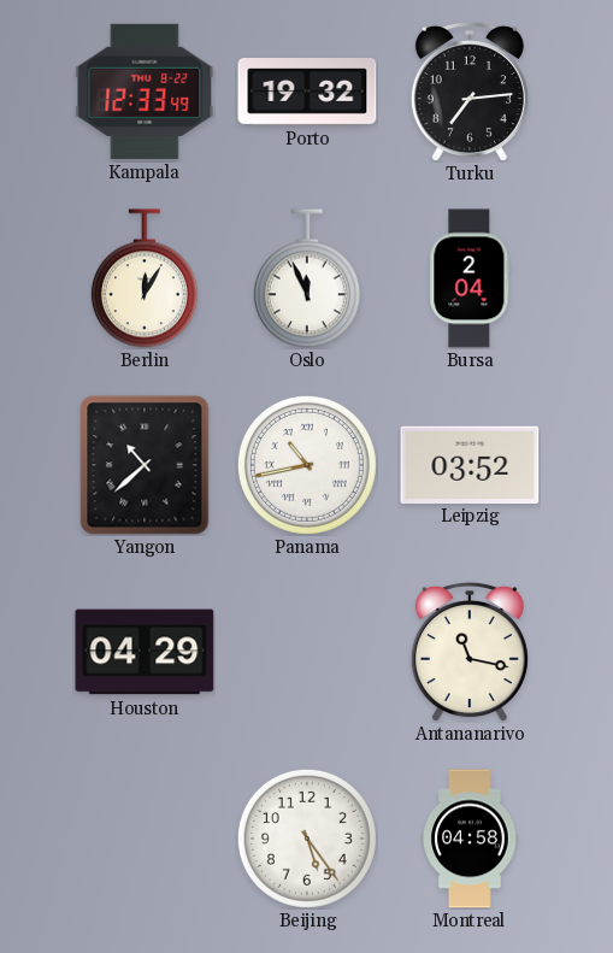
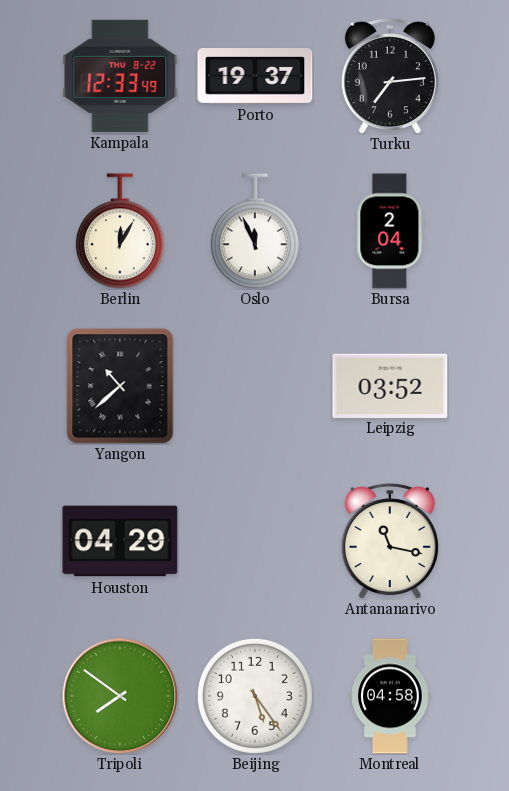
Porto: 19:32 -> 19:37 (255, 77)
Panama: 10:43 -> none (307, 465)
Tripoli: none -> 7:51 (120, 696)
